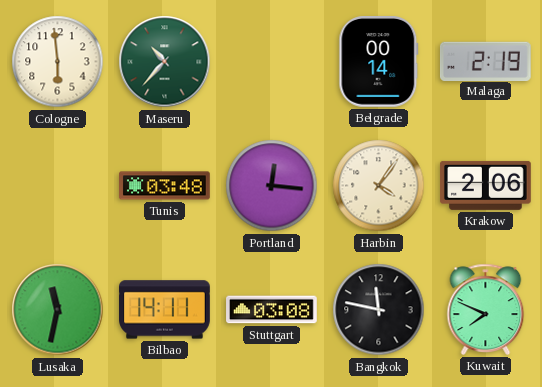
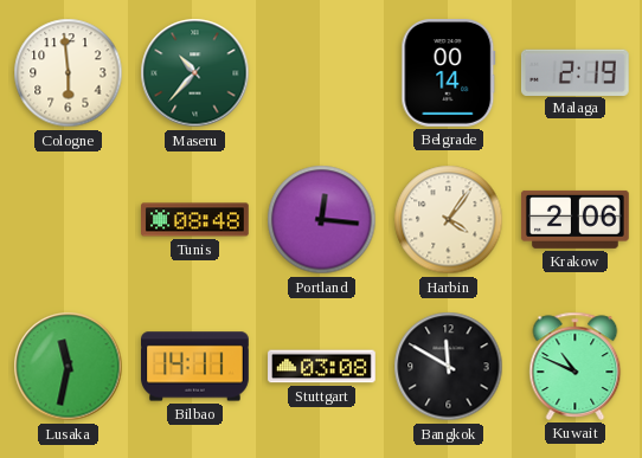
Tunis: 03:48 -> 08:48 (195, 220)
Bangkok: 11:47 -> 11:50 (449, 367)
Kuwait: 7:49 -> 10:49 (576, 366)
